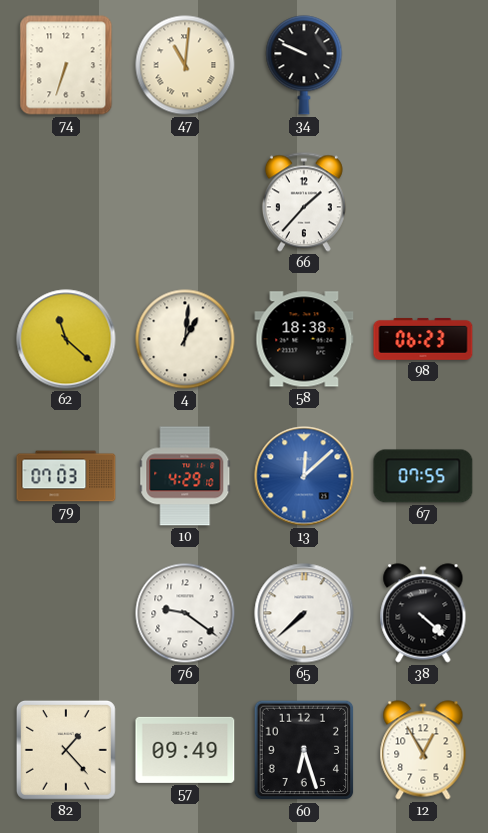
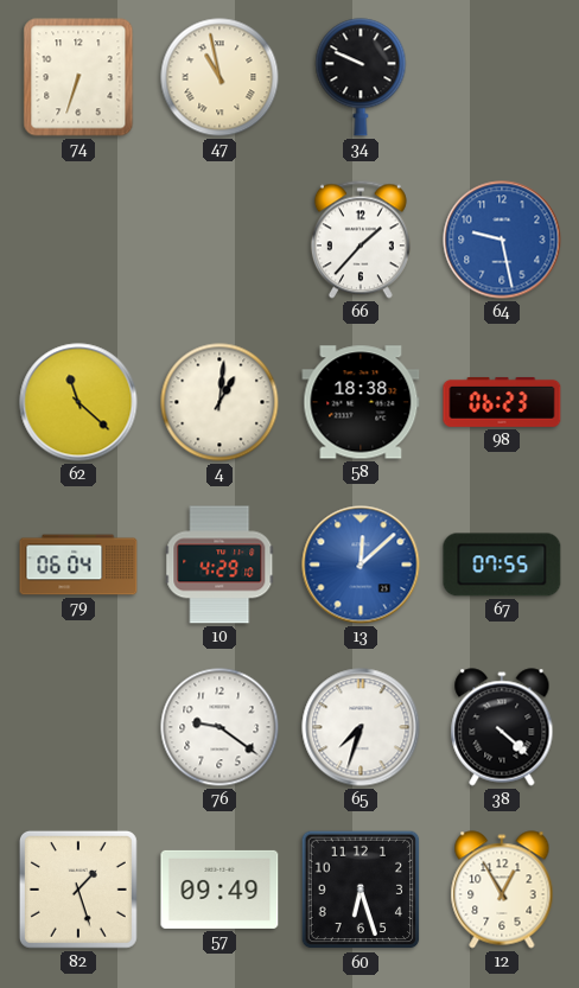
47: 11:01 -> 10:58 (219, 77)
64: none -> 9:28 (502, 240)
79: 07:03 -> 06:04 (78, 565)
65: 7:38 -> 7:33 (361, 727)
82: 1:23 -> 1:27 (78, 890)
